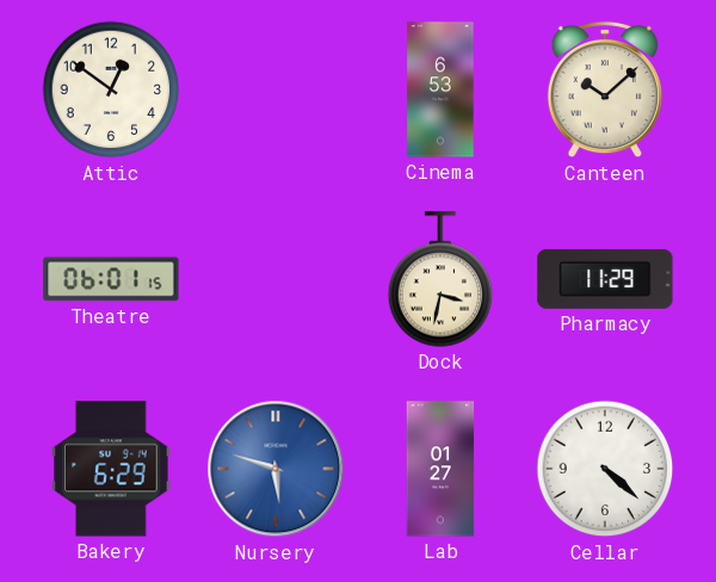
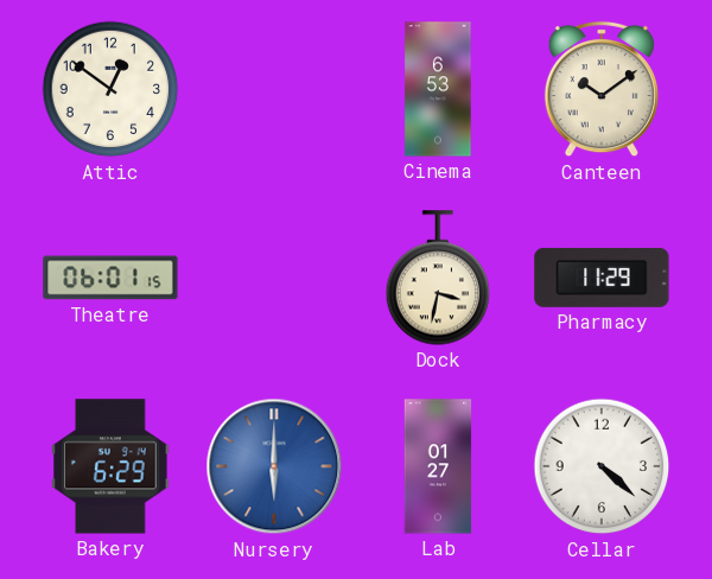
Canteen: 10:08 -> 10:09 (602, 89)
Nursery: 5:48 -> 6:00 (274, 466)
